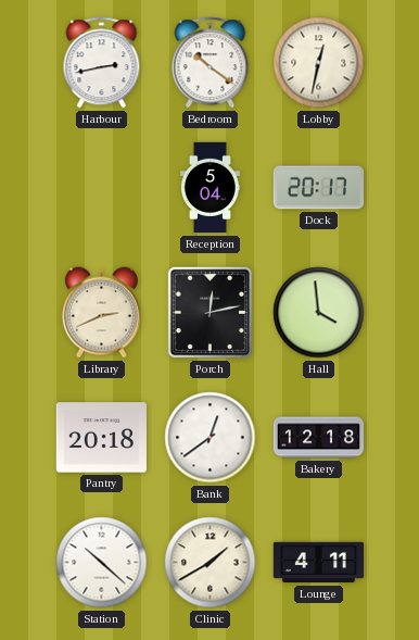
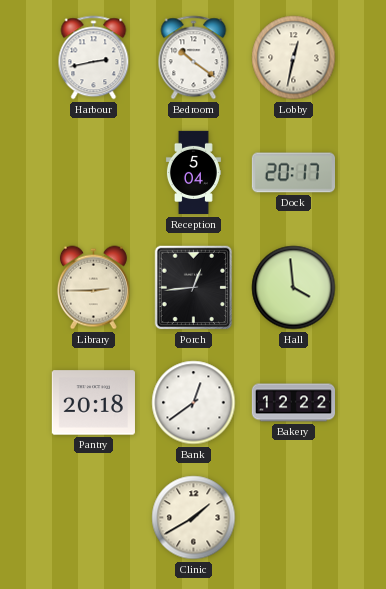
Library: 2:41 -> 2:45 (93, 288)
Porch: 12:13 -> 12:44 (194, 288)
Bakery: 12:18 -> 12:22 (293, 403)
Station: 10:22 -> none (102, 563)
Lounge: 4:11 -> none (318, 563)
